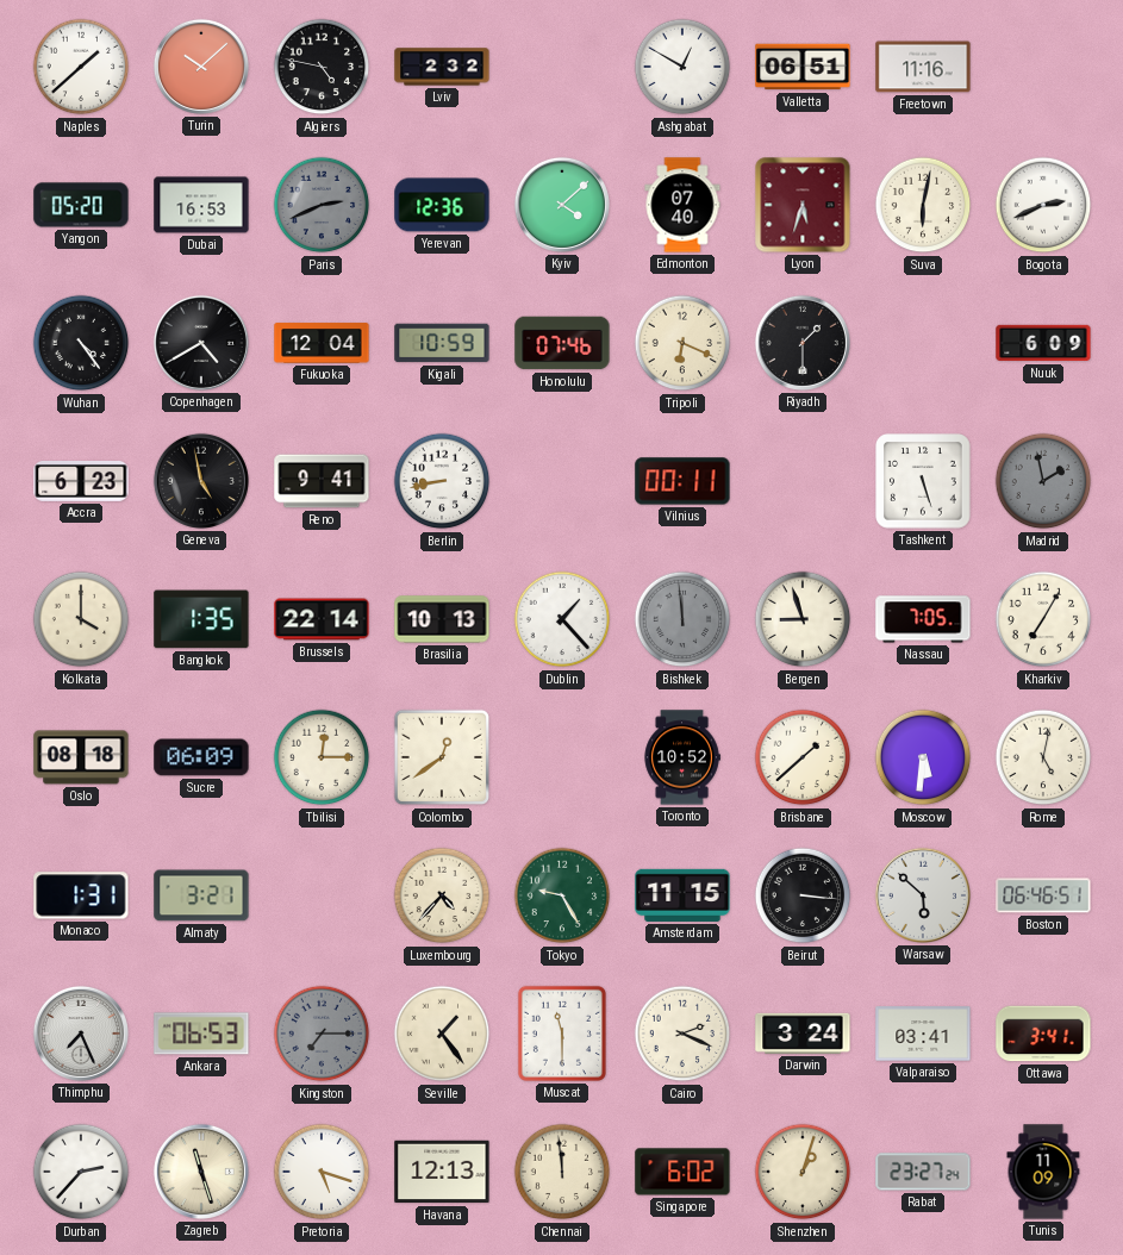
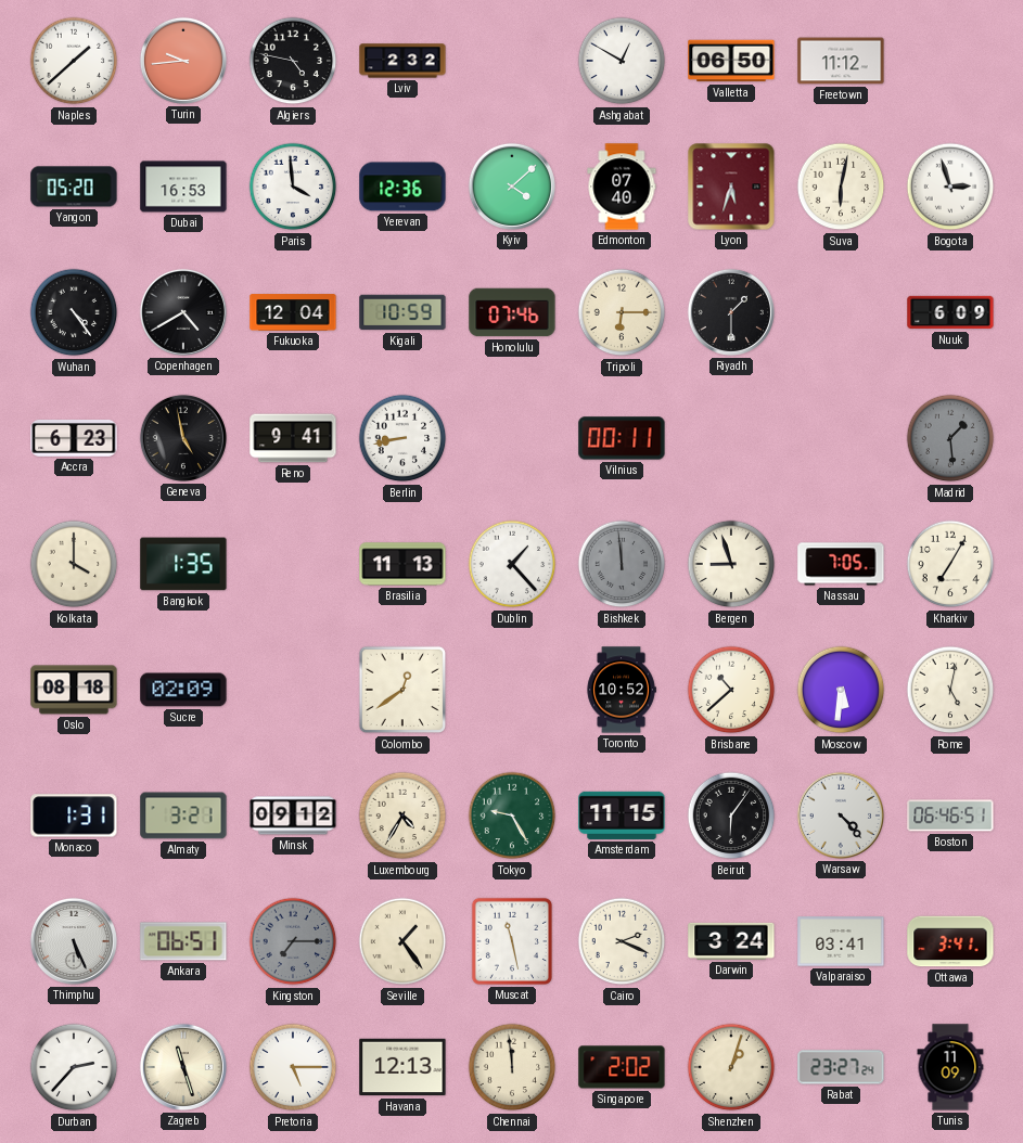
Turin: 10:08 -> 9:44 (183, 61)
Valletta: 06:51 -> 06:50 (731, 61)
Freetown: 11:16 -> 11:12 (841, 61)
Paris: 2:41 -> 3:59 (293, 187)
Paris dial: grey -> white (293, 187)
Bogota: 2:41 -> 2:57 (950, 187)
Tripoli: 6:19 -> 6:15 (622, 312)
Tashkent: 5:27 -> none (923, 481)
Madrid: 1:58 -> 1:29 (950, 438)
Brussels: 22:14 -> none (322, 619)
Brasilia: 10:13 -> 11:13 (402, 564)
Sucre: 06:09 -> 02:09 (183, 690)
Tbilisi: 12:15 -> none (322, 757)
Brisbane: 1:38 -> 10:38 (731, 690)
Minsk: none -> 09:12 (293, 815)
Luxembourg: 4:37 -> 4:35 (402, 815)
Beirut: 3:16 -> 6:06 (731, 815)
Warsaw: 5:52 -> 4:23 (841, 815)
Thimphu: 7:26 -> 5:26 (74, 941)
Ankara: 06:53 -> 06:51 (183, 941)
Muscat: 11:30 -> 11:28 (512, 941)
Pretoria: 5:18 -> 5:15 (293, 1067)
Singapore: 6:02 -> 2:02 (622, 1067)
